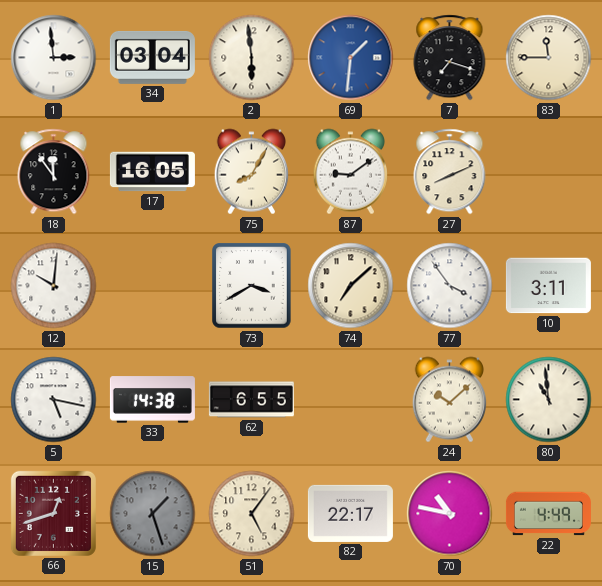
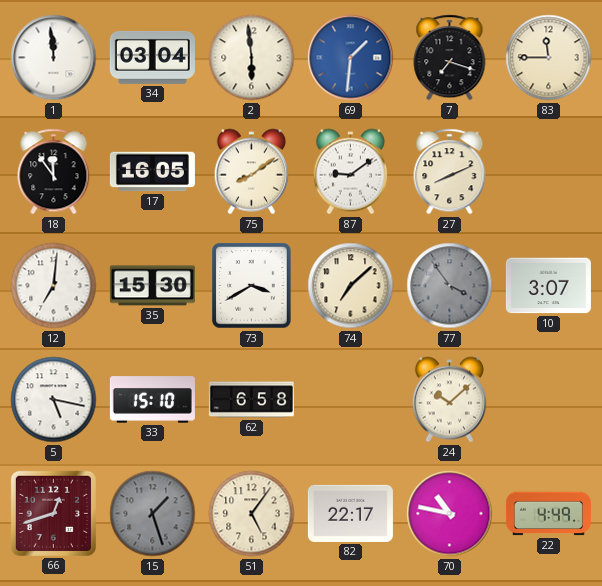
1: 2:59 -> 11:59 (54, 58)
75: 8:05 -> 8:09 (251, 172)
12: 10:01 -> 7:01 (54, 286)
35: none -> 15:30 (152, 286)
77 dial: white -> grey (450, 286)
10: 3:11 -> 3:07 (548, 286)
33: 14:38 -> 15:10 (152, 400)
62: 6:55 -> 6:58 (251, 400)
80: 10:59 -> none (549, 400)
